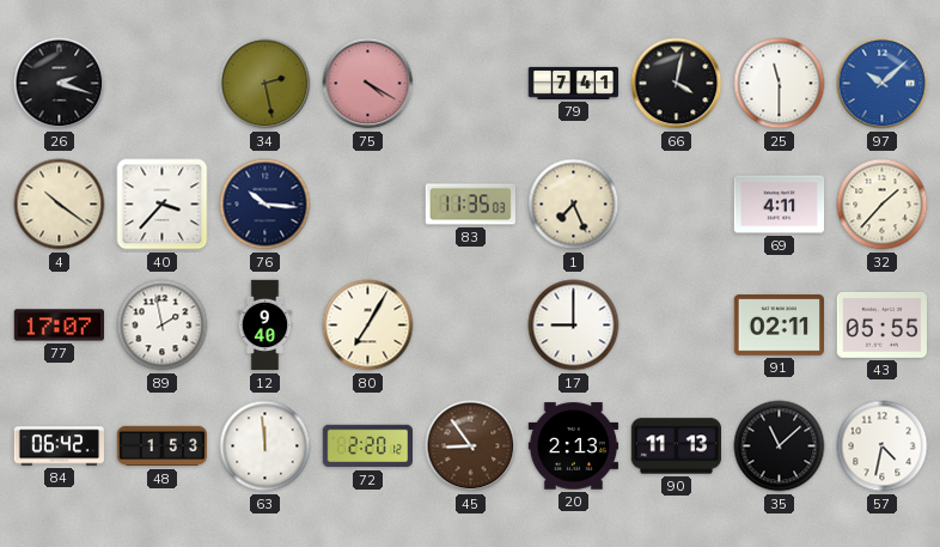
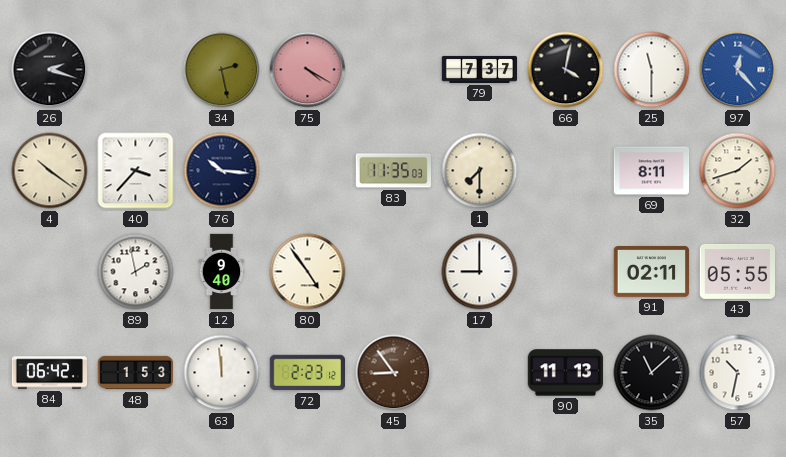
79: 7:41 -> 7:37 (480, 69)
97: 10:08 -> 12:23 (738, 70)
1: 7:26 -> 7:30 (480, 171)
69: 4:11 -> 8:11 (652, 171)
32: 1:37 -> 1:42 (738, 171)
77: 17:07 -> none (59, 326)
80: 7:05 -> 4:54 (308, 272)
72: 2:20 -> 2:23 (307, 373)
20: 2:13 -> none (574, 446)
57: 4:32 -> 10:32 (738, 373)
